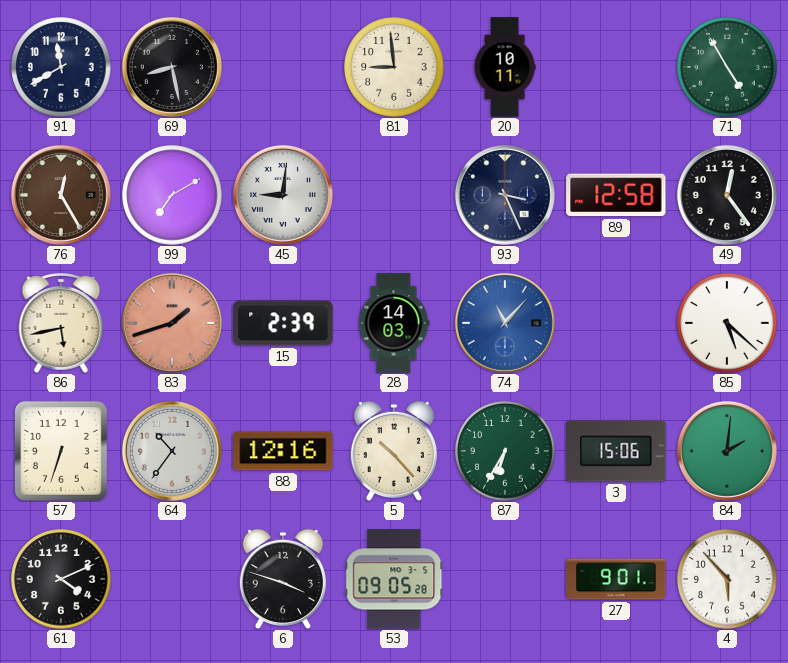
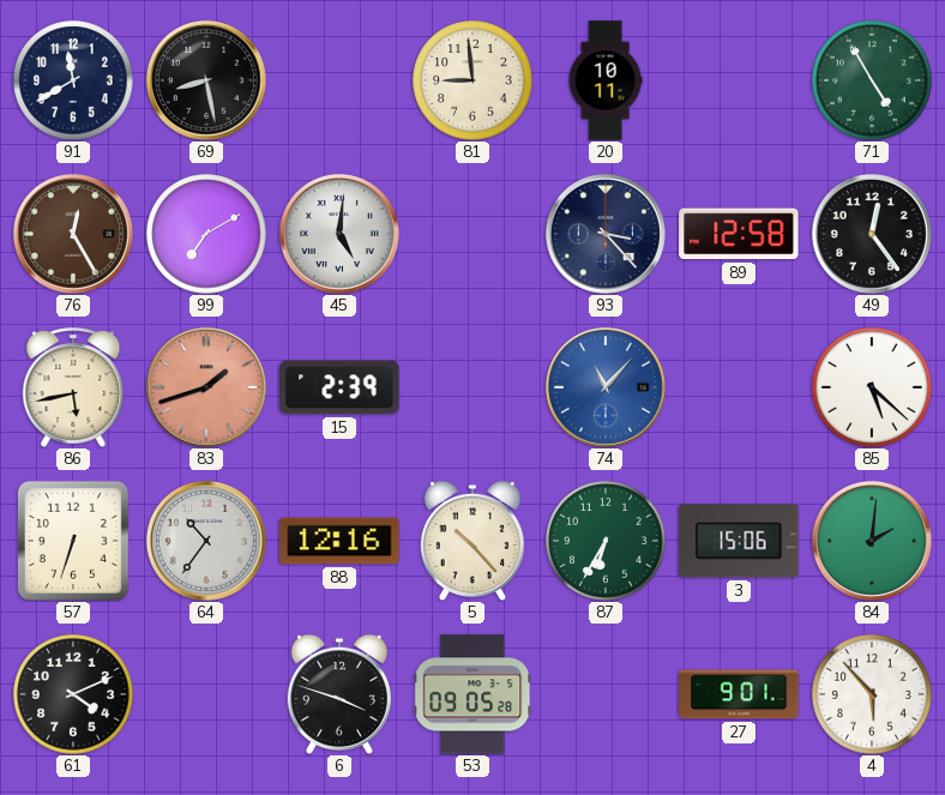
45: 9:01 -> 5:01 (339, 234)
93: 3:26 -> 3:23 (606, 234)
28: 14:03 -> none (394, 323)
